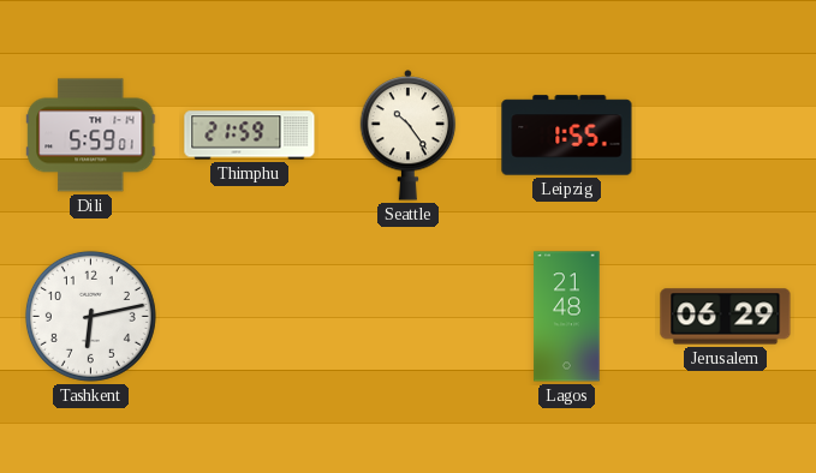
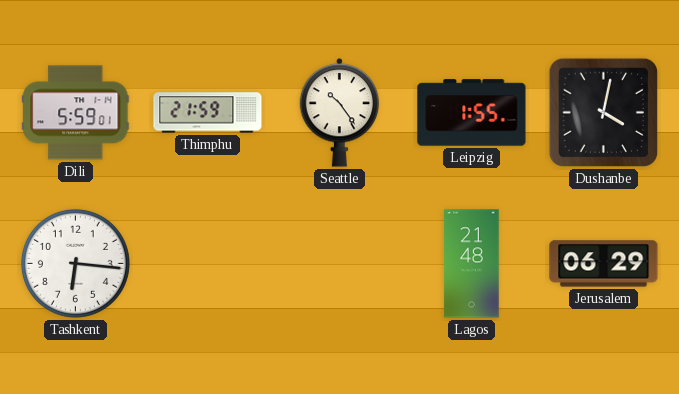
Dushanbe: none -> 4:02 (603, 112)
Tashkent: 6:13 -> 6:16 (75, 263)
